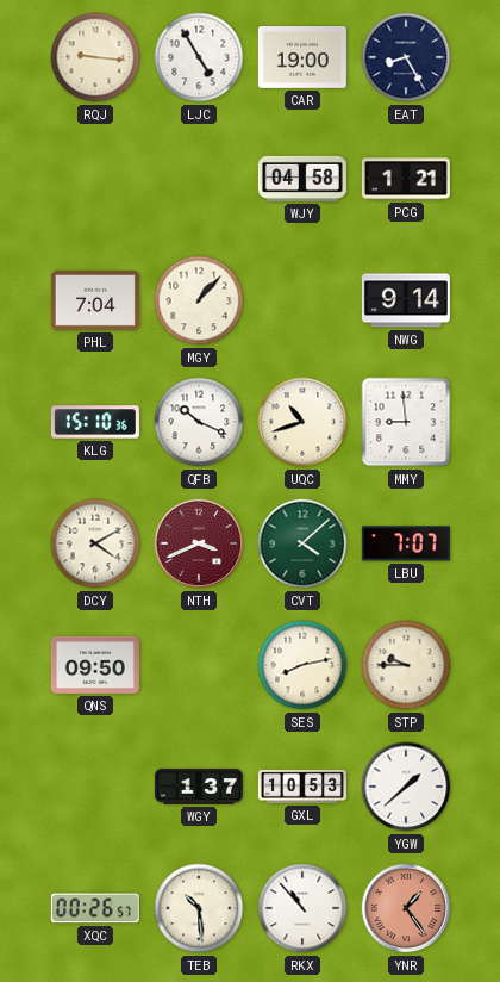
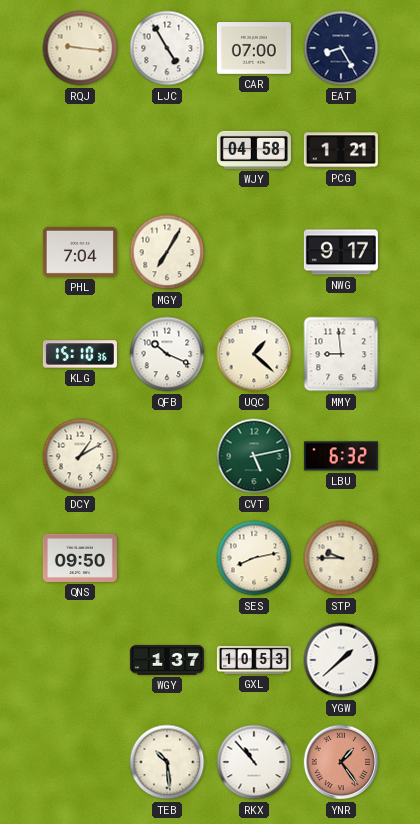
CAR: 19:00 -> 07:00 (254, 49)
MGY: 1:07 -> 7:05 (167, 252)
NWG: 9:14 -> 9:17 (341, 252)
UQC: 10:42 -> 1:22 (254, 354)
DCY: 4:10 -> 1:10 (80, 456)
NTH: 3:41 -> none (199, 543)
CVT: 4:08 -> 5:13 (254, 456)
LBU: 7:07 -> 6:32 (341, 456)
XQC: 00:26 -> none (95, 908)
